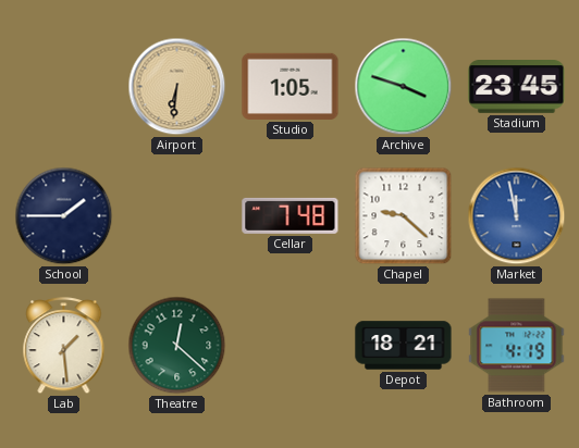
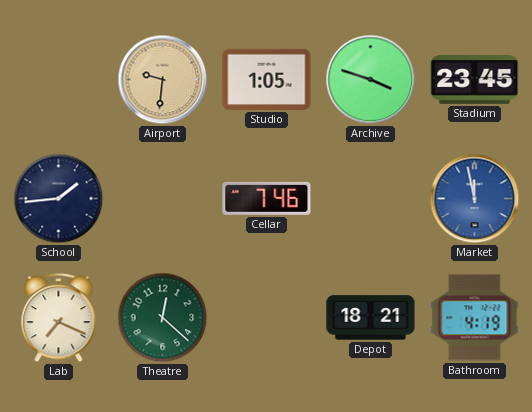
Airport: 6:31 -> 9:31 (163, 80)
School: 1:45 -> 1:44 (59, 199)
Cellar: 7:48 -> 7:46 (267, 198)
Chapel: 9:22 -> none (404, 216)
Lab: 1:29 -> 7:19 (59, 318)
